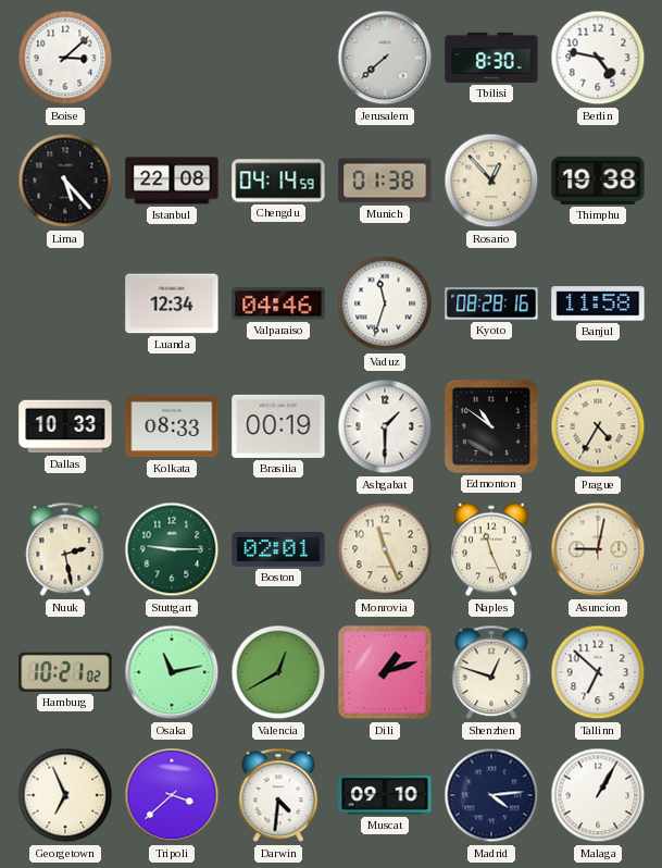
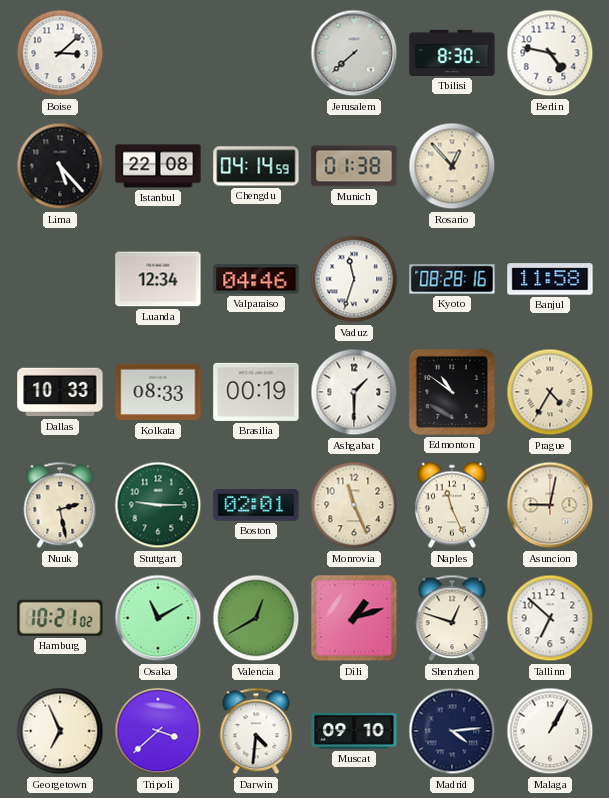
Thimphu: 19:38 -> none (598, 181)
Osaka: 11:13 -> 11:10 (158, 618)
